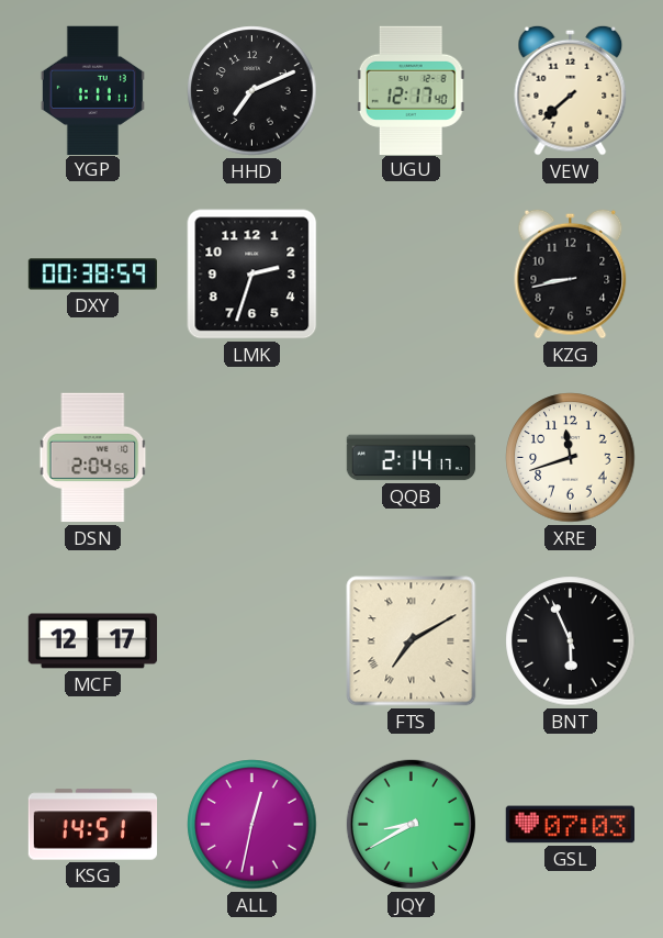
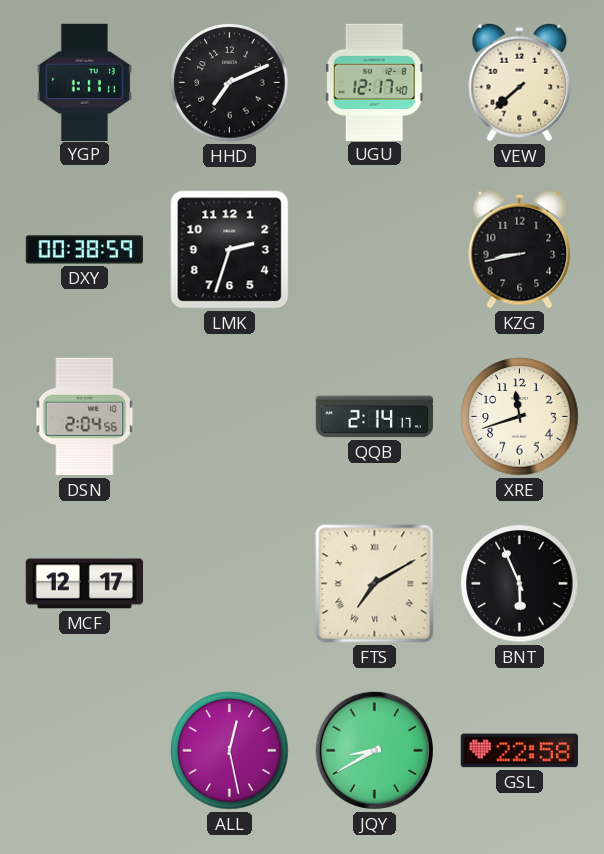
KSG: 14:51 -> none (93, 825)
ALL: 12:32 -> 12:28 (230, 751)
GSL: 07:03 -> 22:58 (519, 751)
